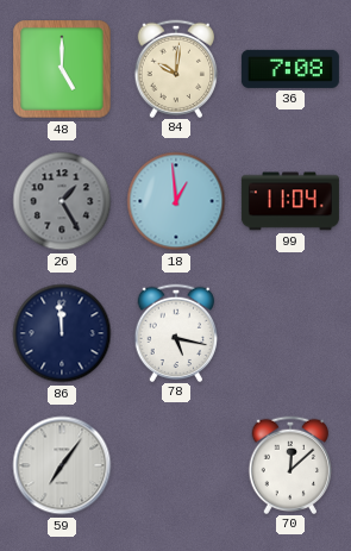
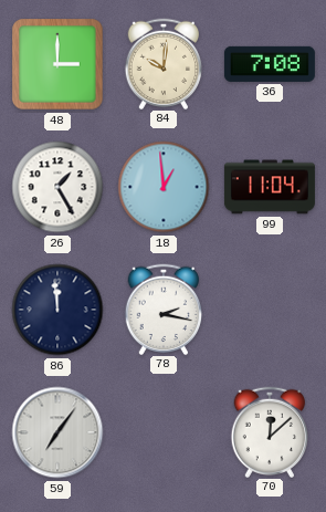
48: 5:00 -> 3:00 (57, 64)
26 dial: grey -> white (57, 187)
78: 5:17 -> 2:17 (164, 309)
